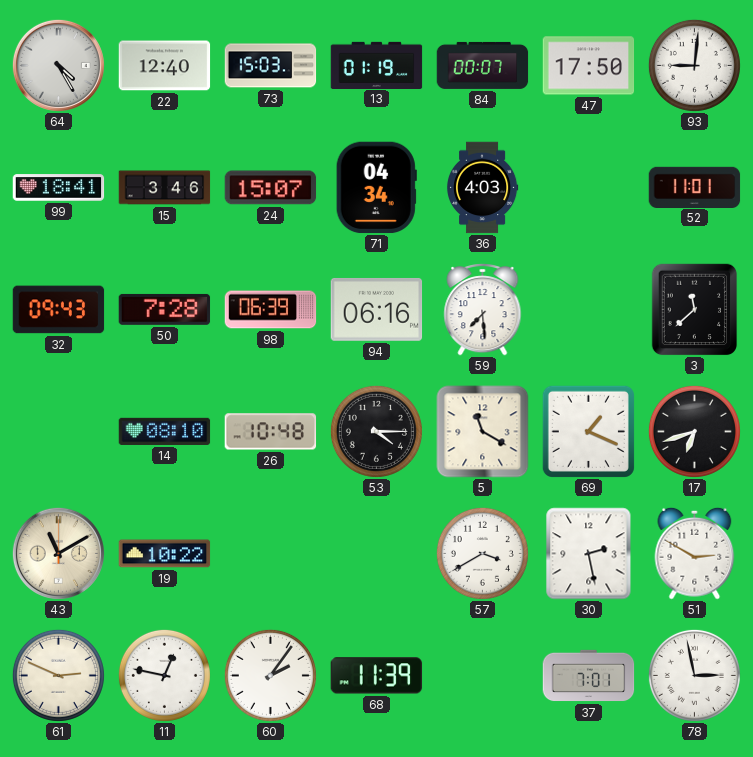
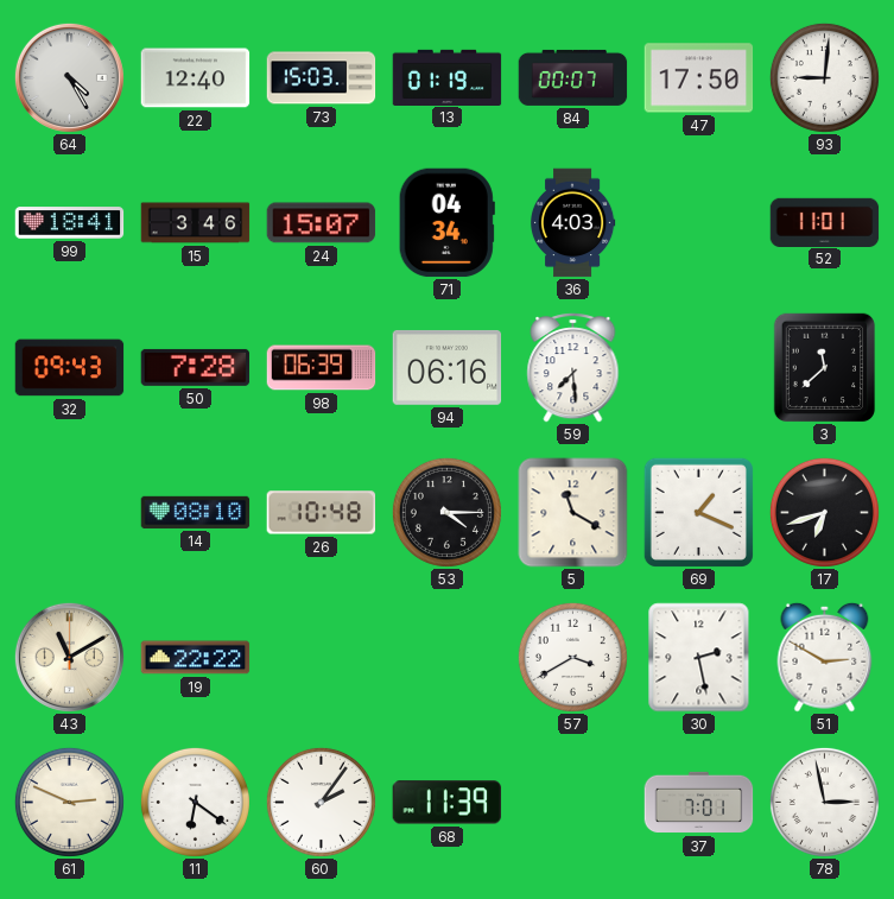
19: 10:22 -> 22:22 (196, 658)
11: 12:47 -> 6:21 (195, 802)
